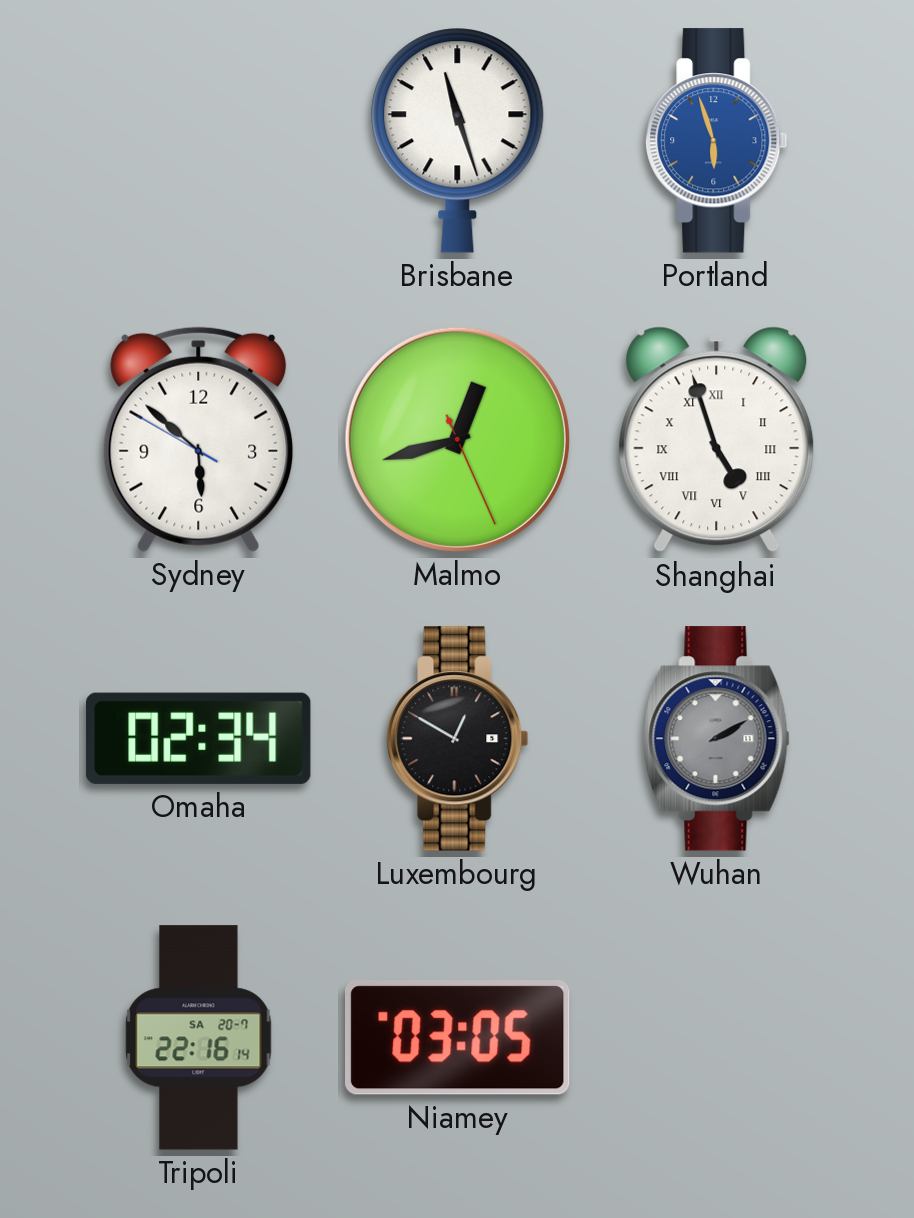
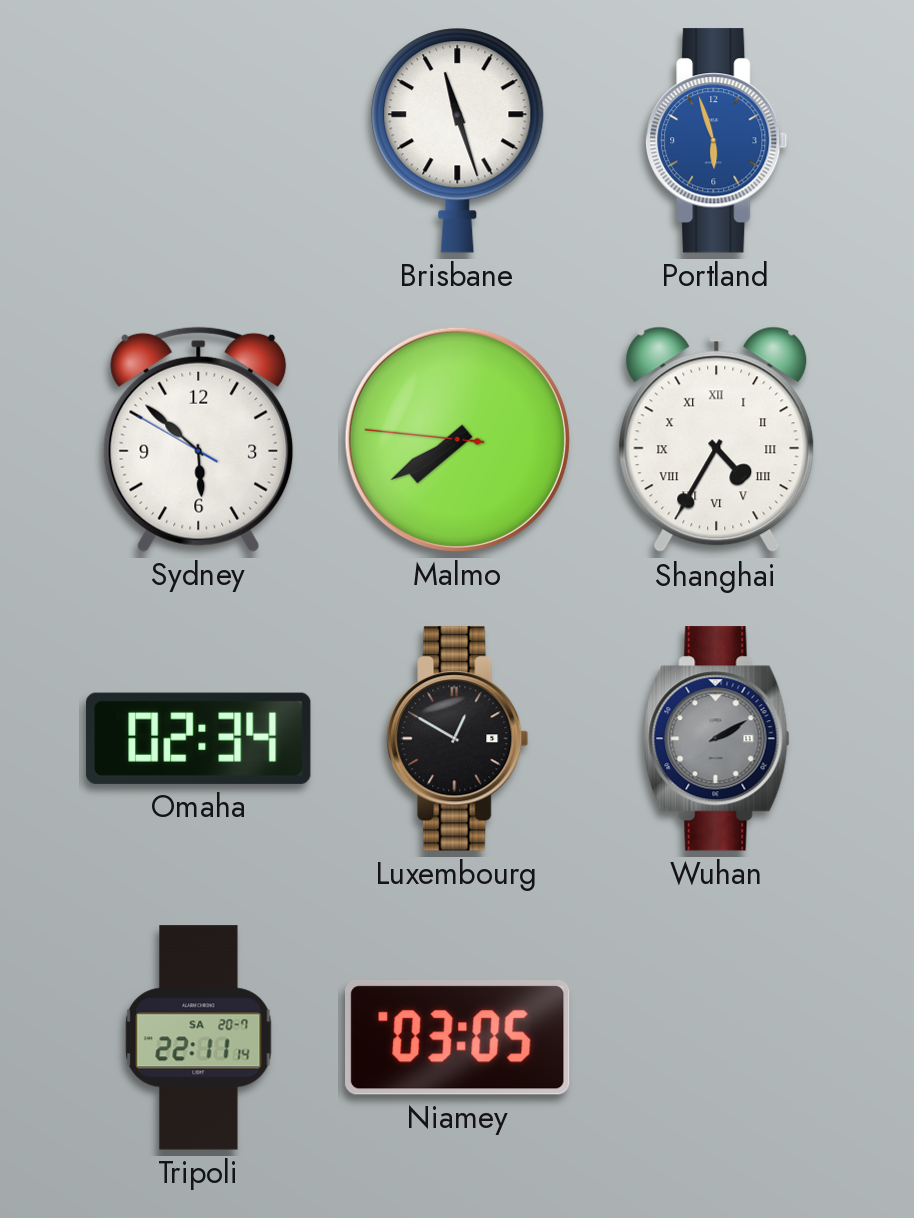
Malmo: 12:42 -> 7:39 (457, 439)
Shanghai: 4:57 -> 4:35 (717, 440)
Tripoli: 22:16 -> 22:11 (199, 1038)
